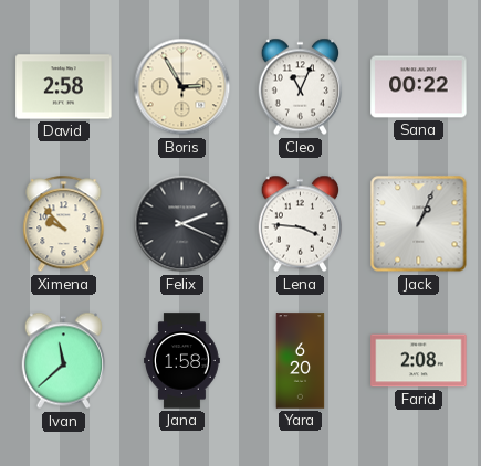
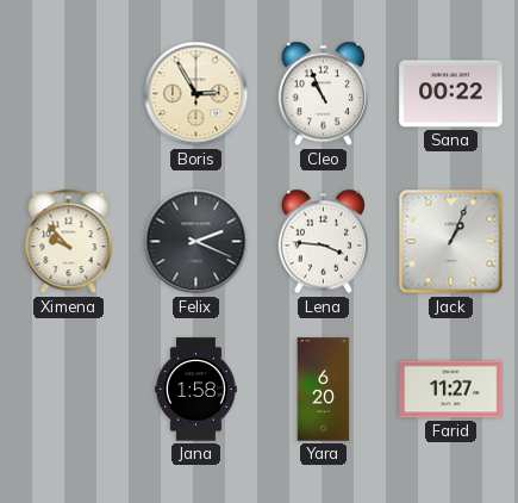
David: 2:58 -> none (64, 87)
Cleo: 11:04 -> 10:56 (323, 94)
Ivan: 11:38 -> none (63, 361)
Farid: 2:08 -> 11:27 (451, 390)
